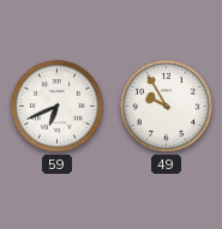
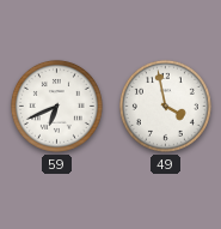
49: 9:55 -> 3:58 (165, 106)
